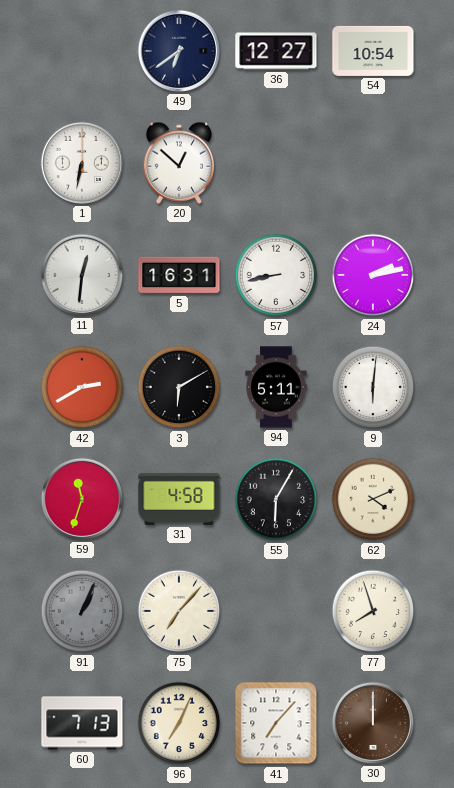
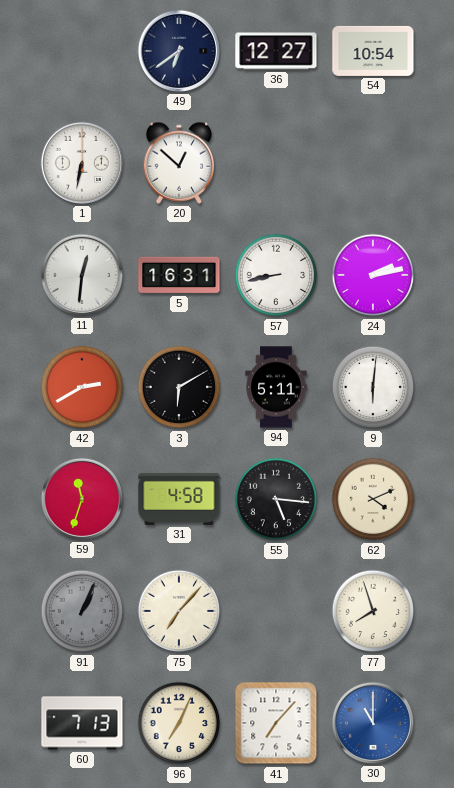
55: 6:05 -> 5:16 (276, 499)
30: 12:00 -> 11:00 (373, 723)
30 dial: brown -> blue (373, 723)
